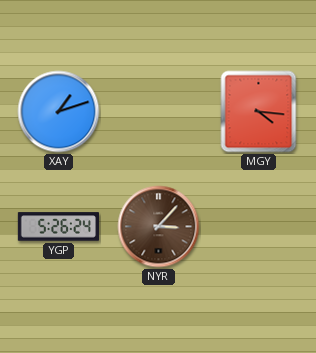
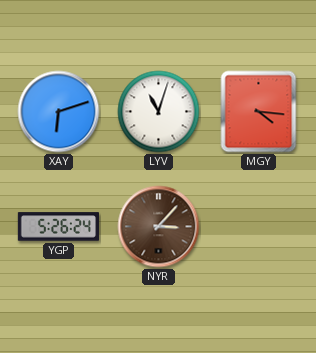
XAY: 1:12 -> 6:12 (59, 112)
LYV: none -> 11:03 (159, 112)
